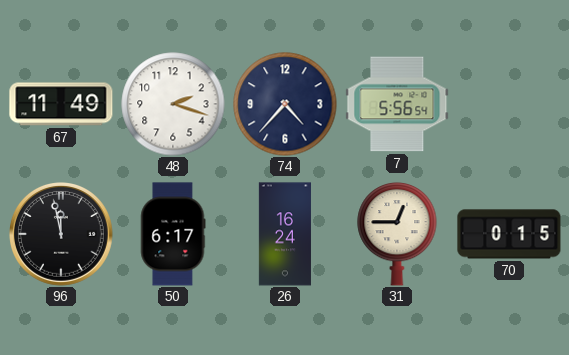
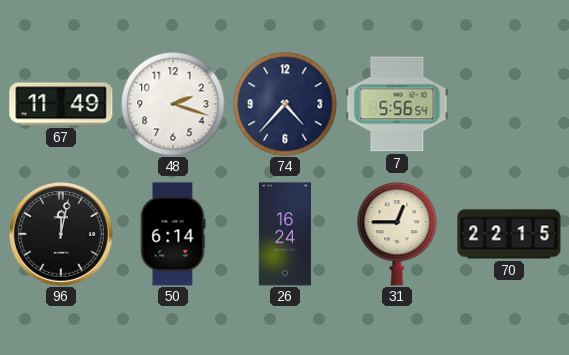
96: 11:58 -> 12:02 (62, 235)
50: 6:17 -> 6:14 (173, 234)
70: 0:15 -> 22:15 (509, 234)
